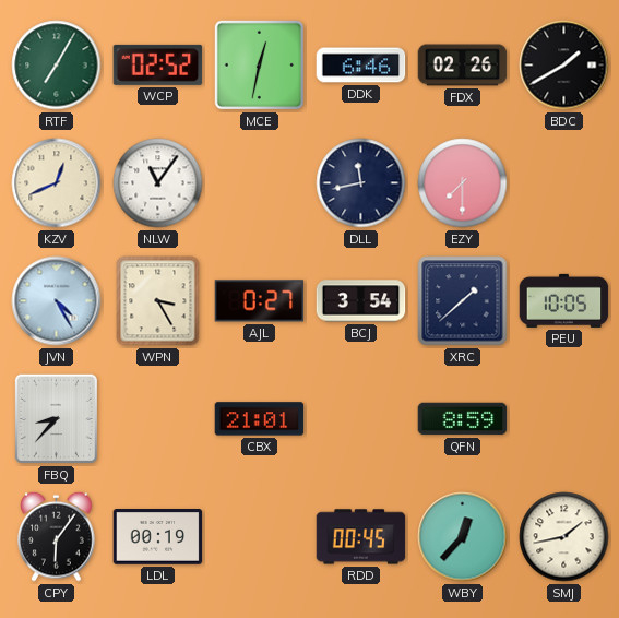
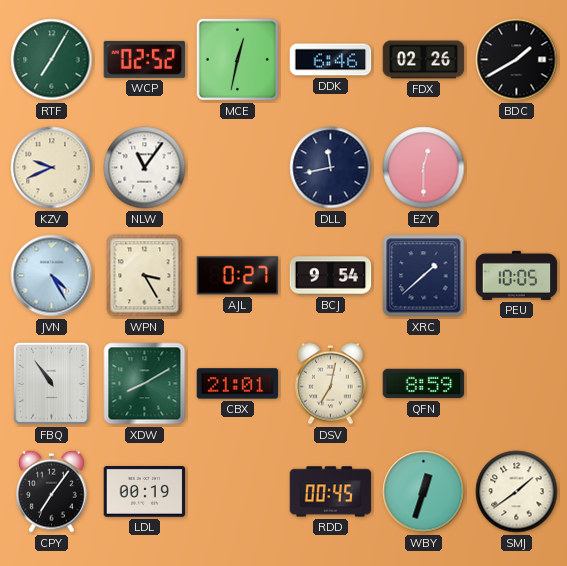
KZV: 12:41 -> 9:41 (52, 168)
EZY: 7:30 -> 12:30 (424, 168)
BCJ: 3:54 -> 9:54 (331, 276)
FBQ: 8:37 -> 10:54 (51, 383)
XDW: none -> 8:10 (145, 384)
DSV: none -> 7:02 (331, 383)
CPY: 6:06 -> 7:06 (52, 491)
WBY: 12:37 -> 12:33 (424, 492)
SMJ: 1:43 -> 1:39 (517, 492)
